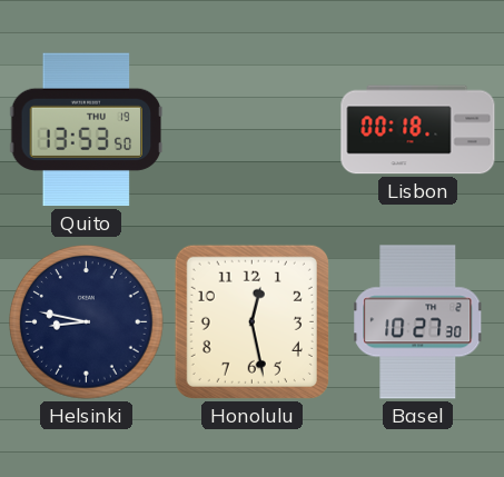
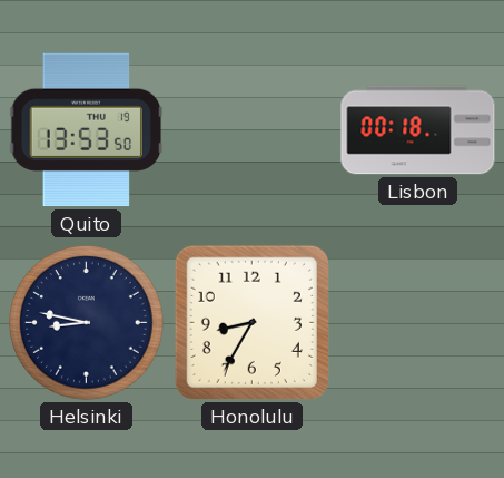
Honolulu: 12:28 -> 8:35 (251, 322)
Basel: 10:27 -> none (418, 322)
